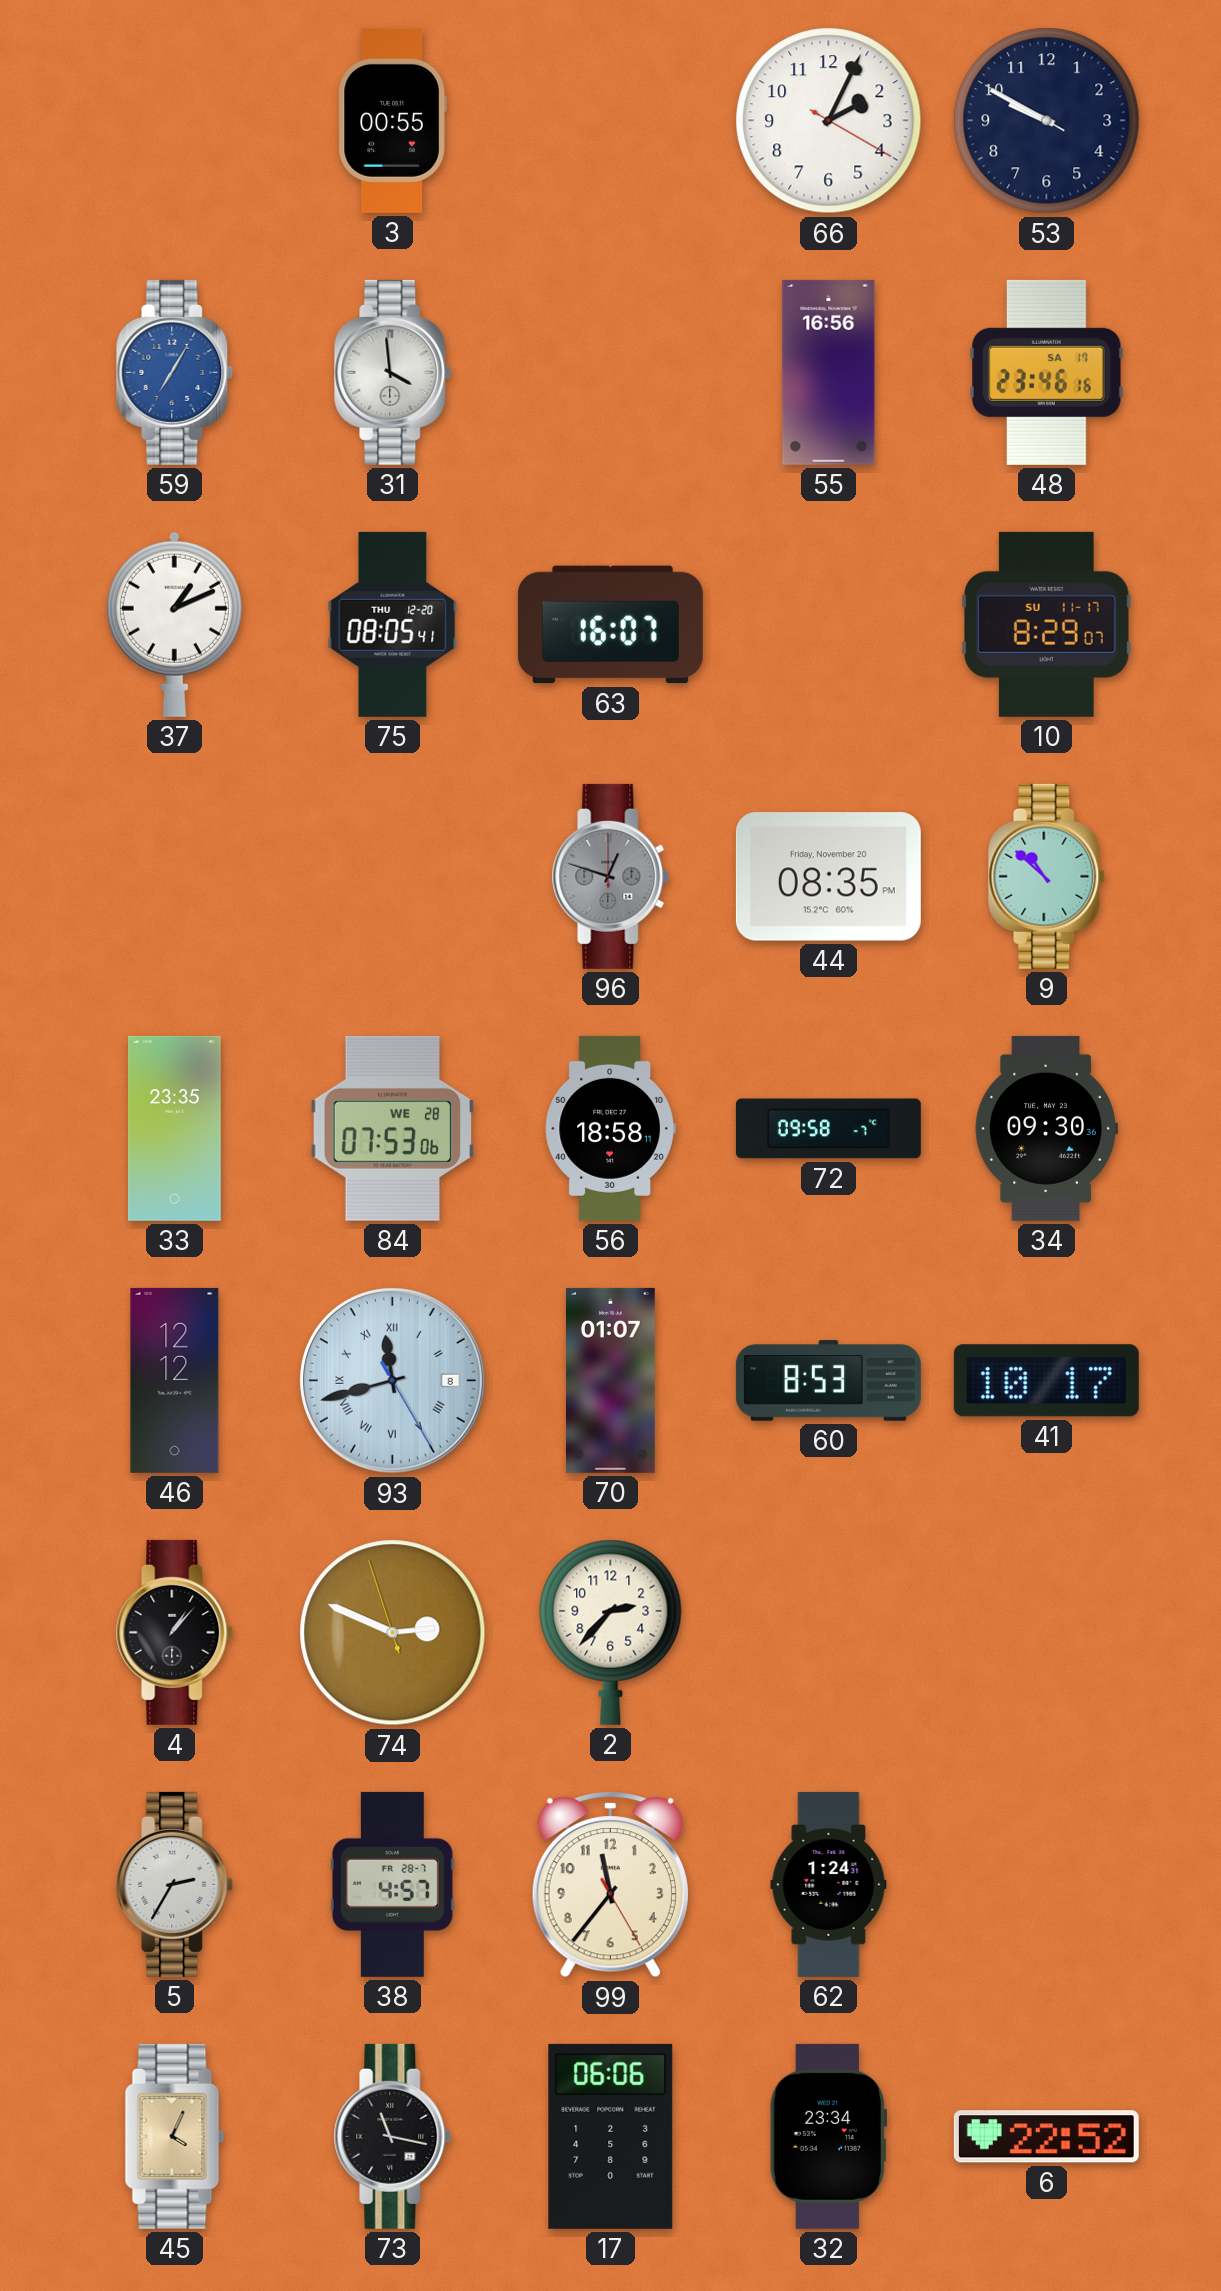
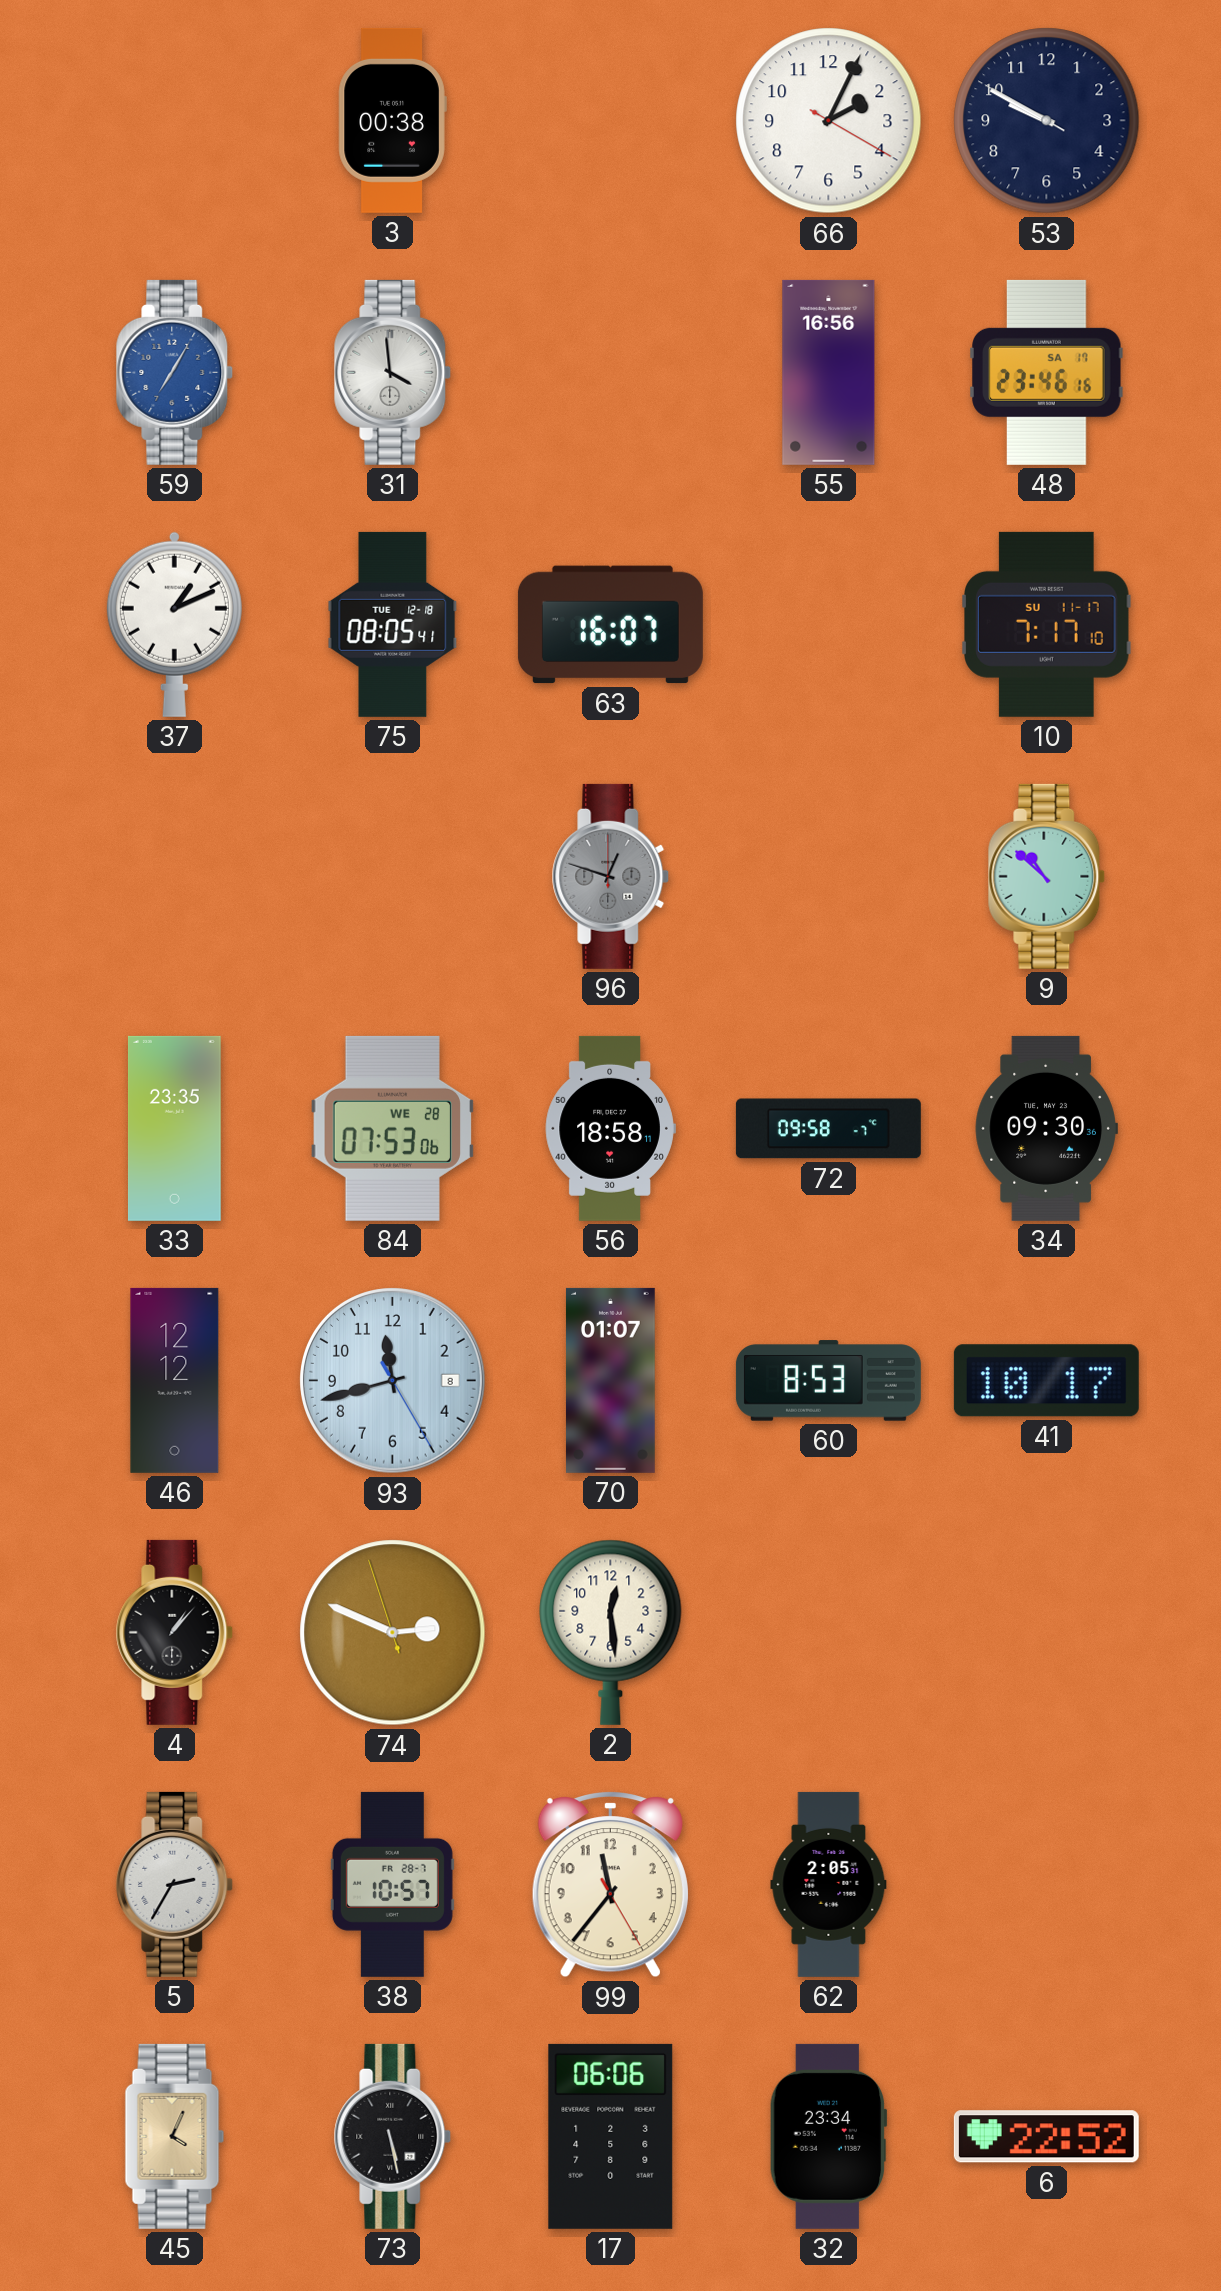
3: 00:55 -> 00:38 (392, 120)
75 date: THU 12-20 -> TUE 12-18 (393, 624)
10: 8:29 -> 7:17 (1047, 624)
44: 08:35 -> none (828, 877)
93 numerals: Roman -> Arabic (393, 1381)
2: 2:37 -> 12:29 (611, 1632)
38: 4:57 -> 10:57 (392, 1884)
62: 1:24 -> 2:05 (829, 1884)
73: 11:17 -> 5:28 (393, 2136)
